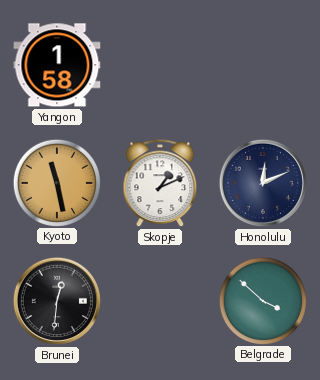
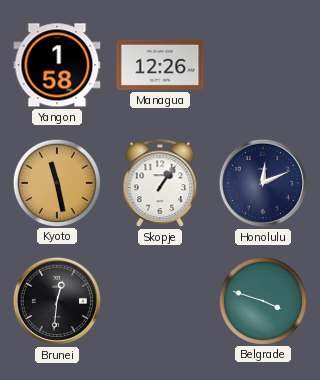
Managua: none -> 12:26 (160, 65)
Skopje: 1:11 -> 1:06 (160, 184)
Belgrade: 3:52 -> 3:48 (262, 300)
